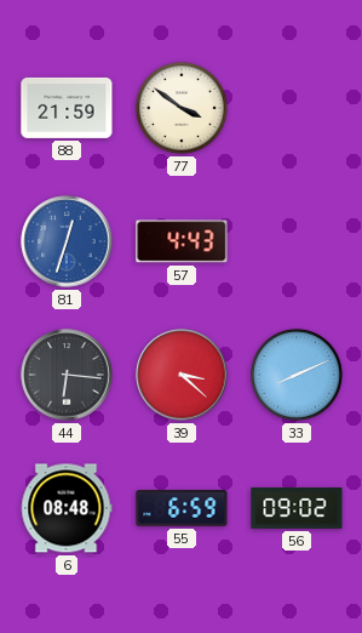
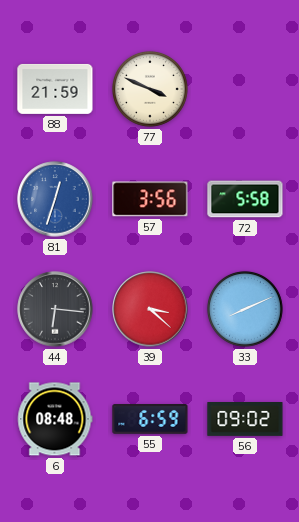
77: 3:51 -> 3:49 (150, 89)
57: 4:43 -> 3:56 (150, 199)
72: none -> 5:58 (245, 199)
